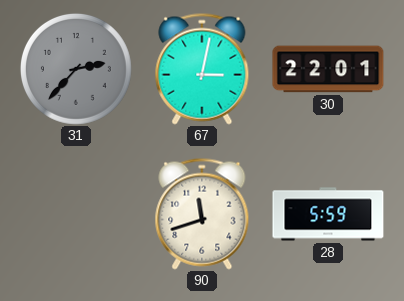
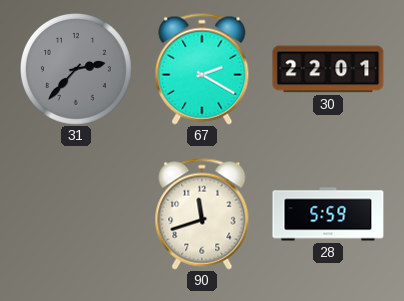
67: 3:02 -> 2:20 (202, 69)
